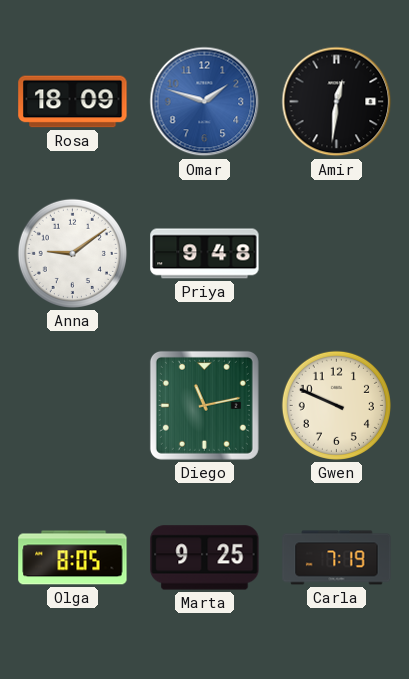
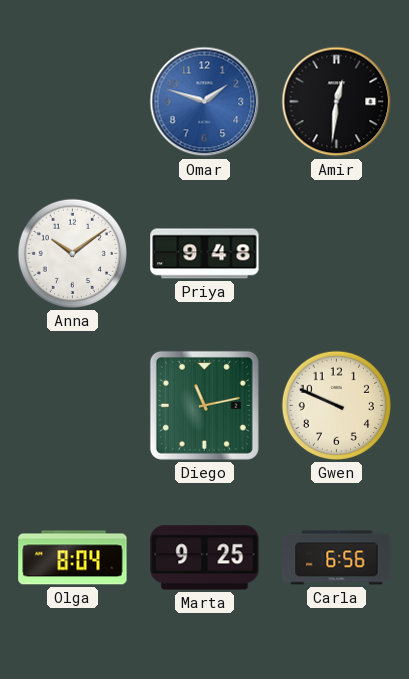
Rosa: 18:09 -> none (73, 102)
Anna: 9:09 -> 10:09 (72, 253)
Olga: 8:05 -> 8:04 (73, 558)
Carla: 7:19 -> 6:56 (337, 558)
